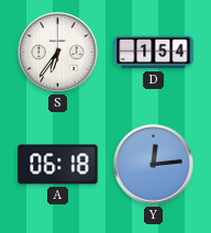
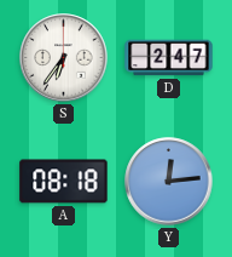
D: 1:54 -> 2:47 (169, 58)
A: 06:18 -> 08:18 (64, 182)
